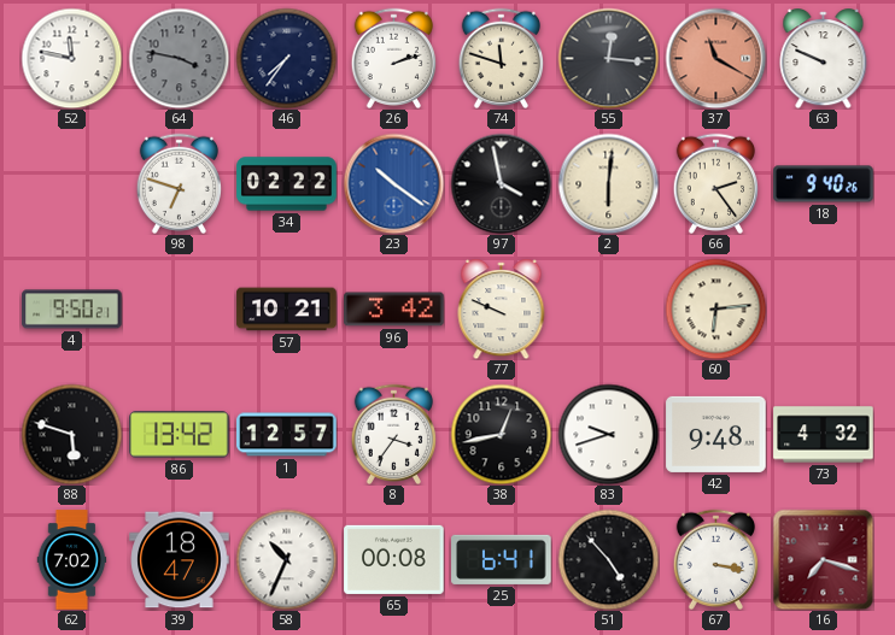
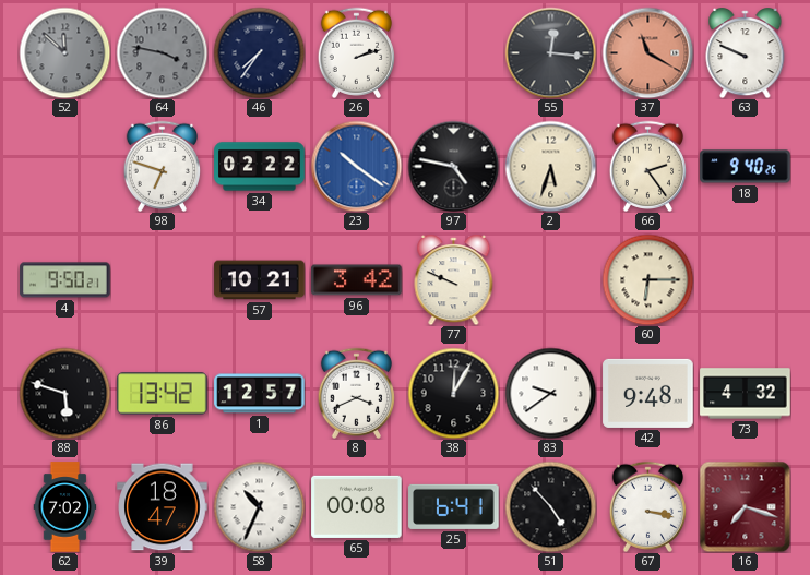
52: 11:47 -> 11:52 (64, 52)
52 dial: white -> grey (64, 52)
74: 11:48 -> none (501, 58)
97: 3:58 -> 4:47 (453, 166)
2: 6:01 -> 5:33 (550, 166)
60: 6:14 -> 6:15 (647, 279)
8: 3:36 -> 3:41 (356, 393)
38: 12:43 -> 12:05 (453, 393)
83: 9:42 -> 9:39 (550, 393)
